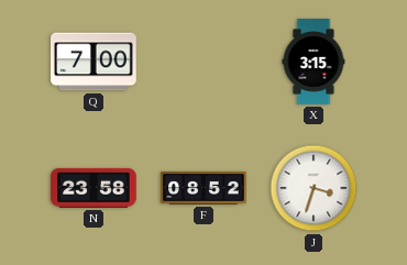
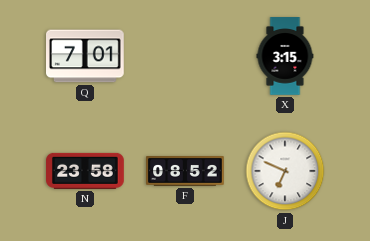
Q: 7:00 -> 7:01 (86, 56)
J: 3:33 -> 6:49 (285, 171)
